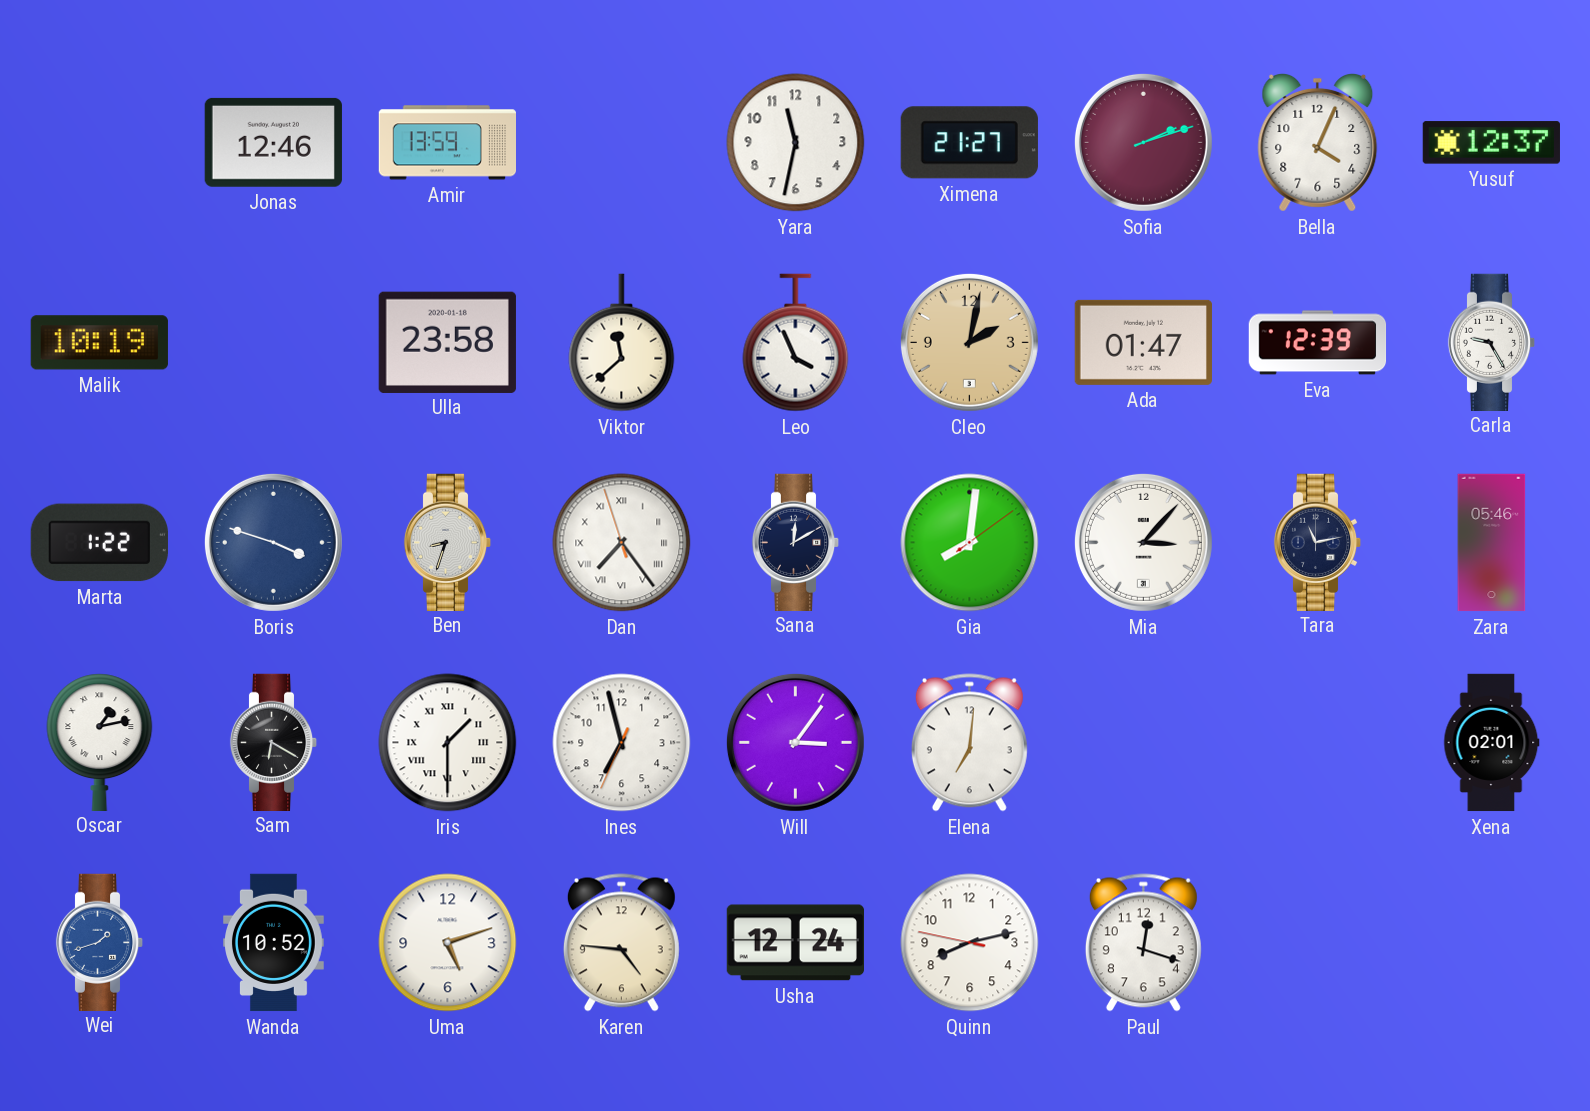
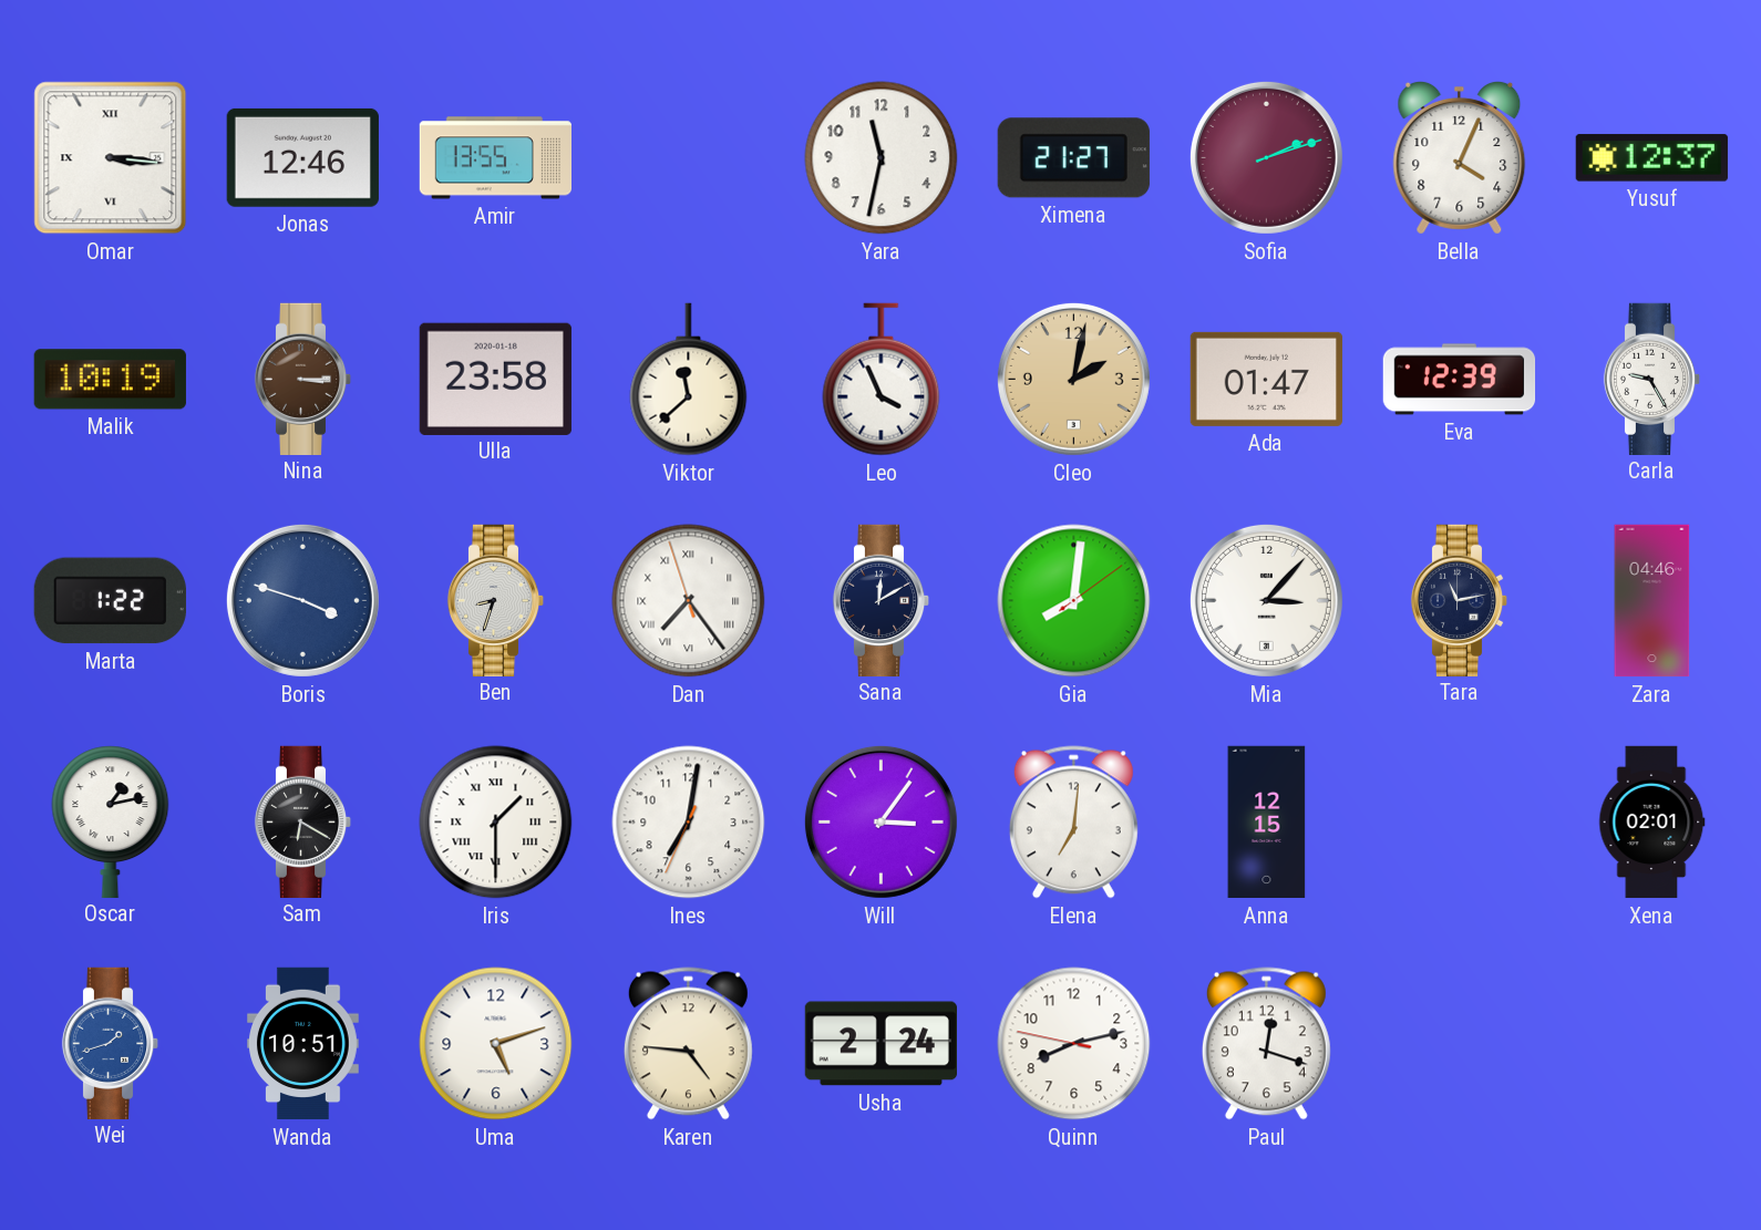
Omar: none -> 3:16 (111, 158)
Amir: 13:59 -> 13:55 (495, 158)
Nina: none -> 3:15 (303, 379)
Zara: 05:46 -> 04:46 (1652, 601)
Ines: 6:57 -> 7:01 (689, 823)
Anna: none -> 12:15 (1267, 823)
Wanda: 10:52 -> 10:51 (303, 1044)
Usha: 12:24 -> 2:24 (881, 1044)
